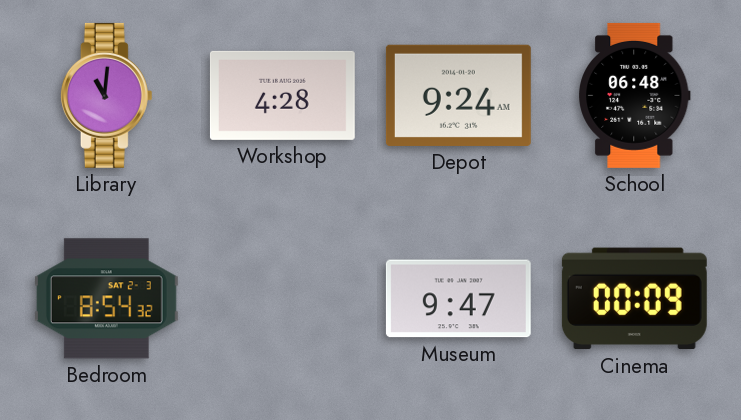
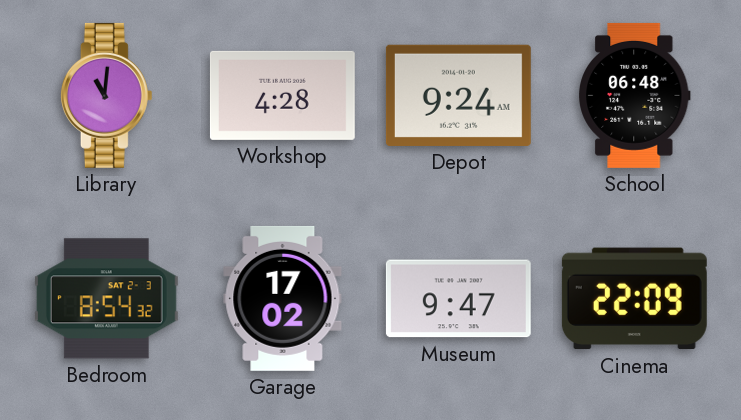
Garage: none -> 17:02 (283, 298)
Cinema: 00:09 -> 22:09 (634, 299)
